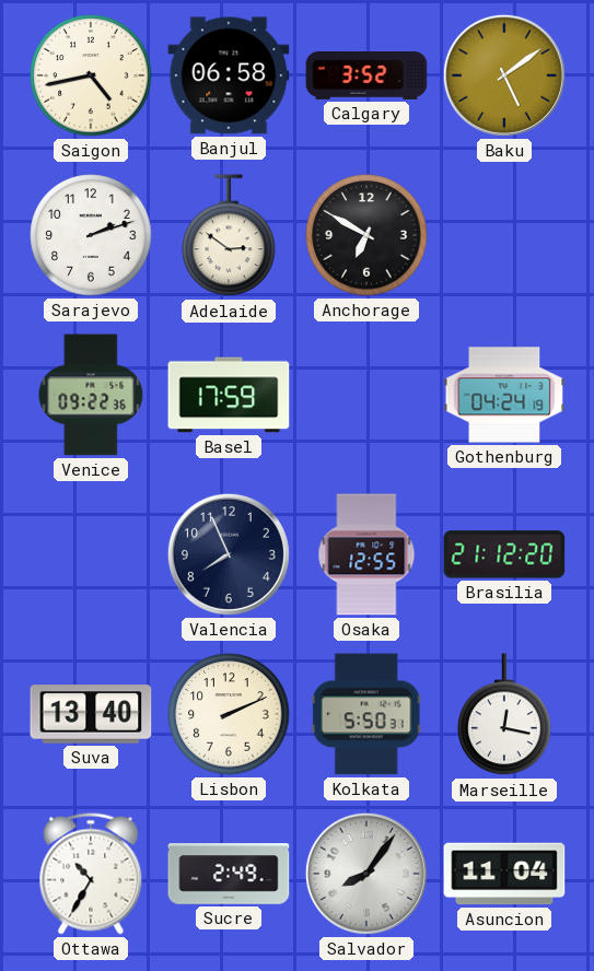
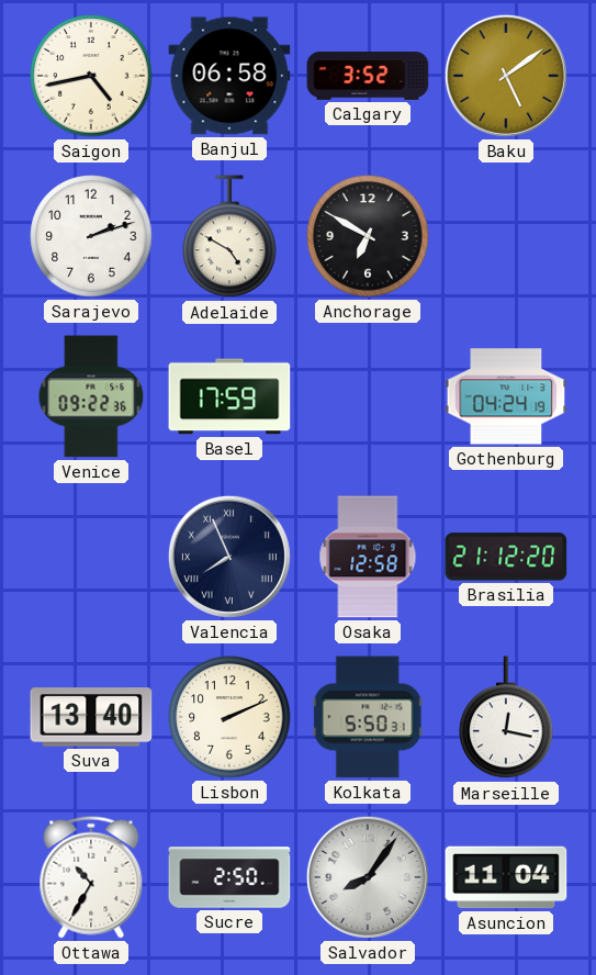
Adelaide: 2:51 -> 4:50 (229, 237)
Valencia numerals: Arabic -> Roman (229, 557)
Osaka: 12:55 -> 12:58 (368, 557)
Sucre: 2:49 -> 2:50 (229, 877)
